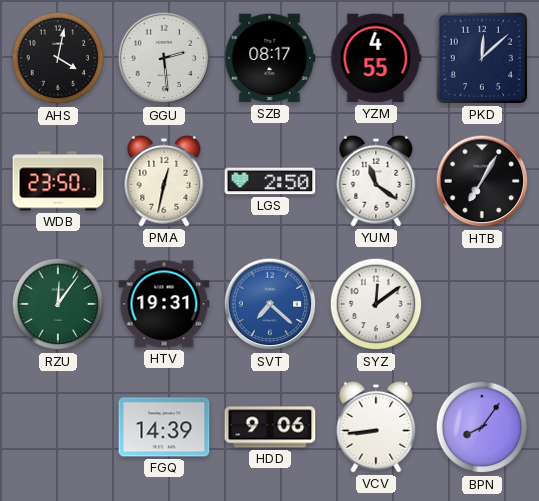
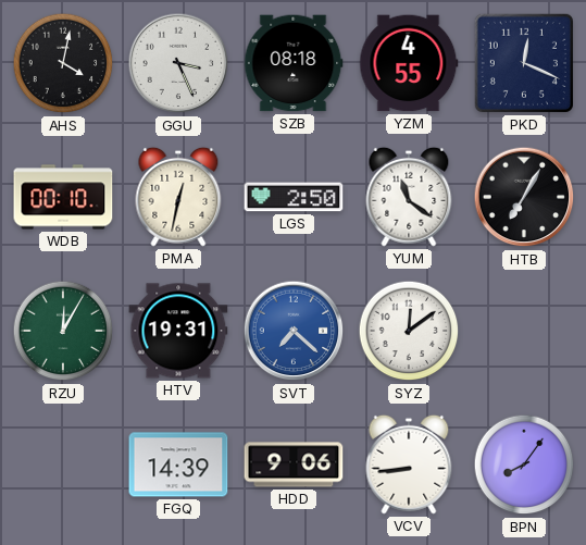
GGU: 2:29 -> 3:26 (178, 63)
SZB: 08:17 -> 08:18 (294, 63)
PKD: 12:08 -> 12:19 (524, 63)
WDB: 23:50 -> 00:10 (63, 197)
RZU: 12:06 -> 12:05 (63, 331)
